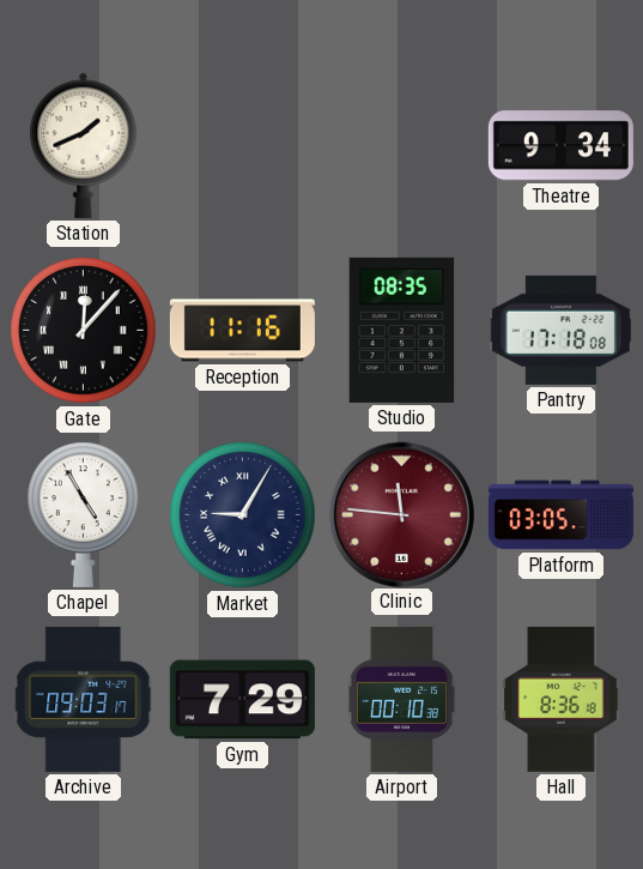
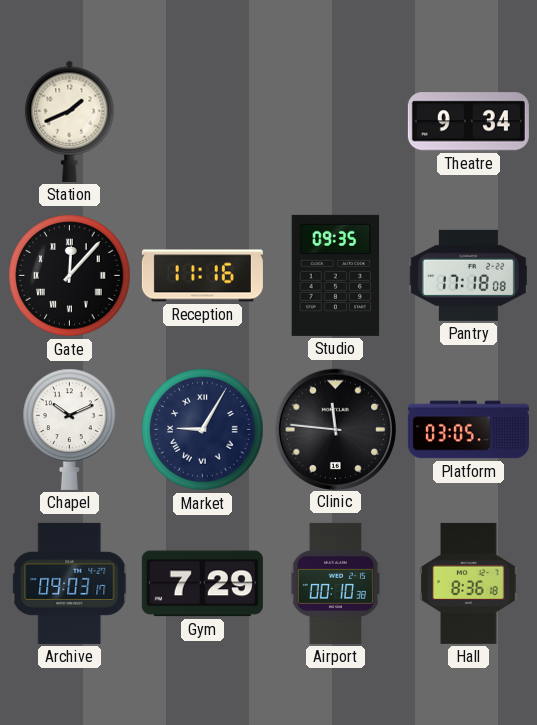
Studio: 08:35 -> 09:35 (336, 275)
Chapel: 4:55 -> 10:11 (70, 429)
Clinic dial: burgundy -> black (335, 429)
